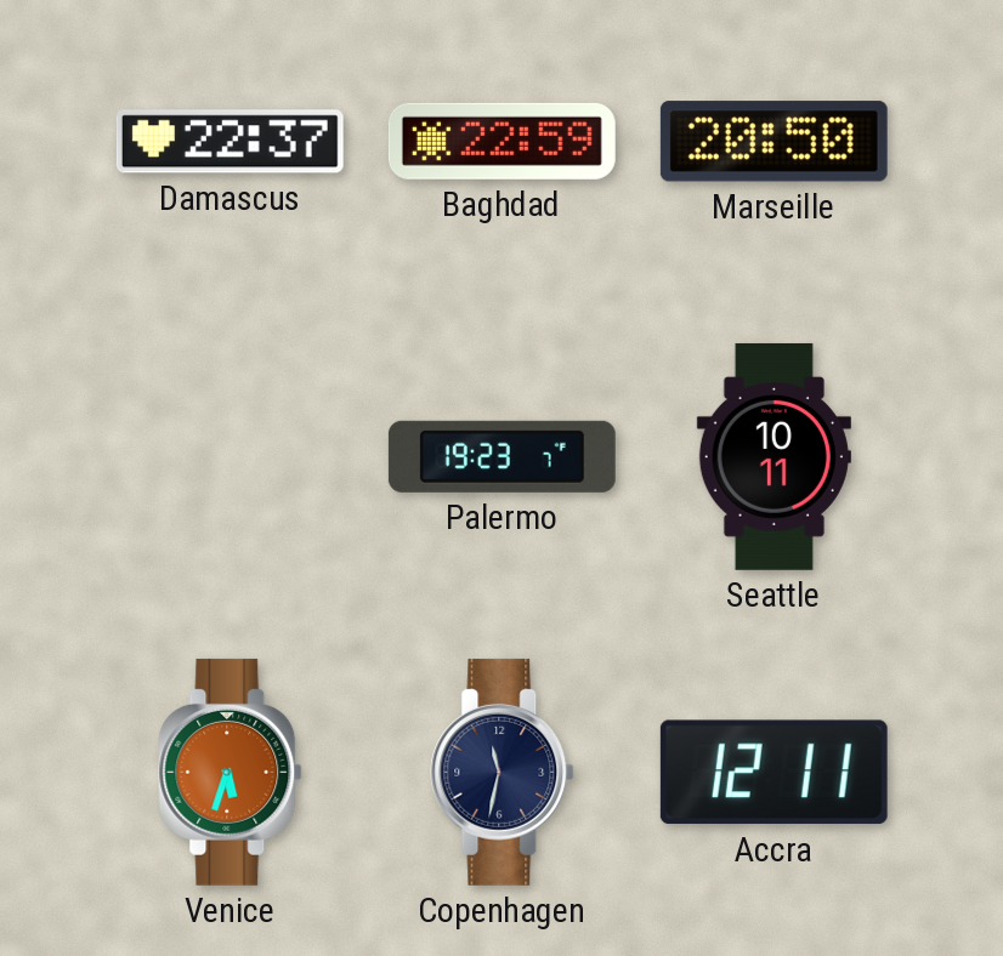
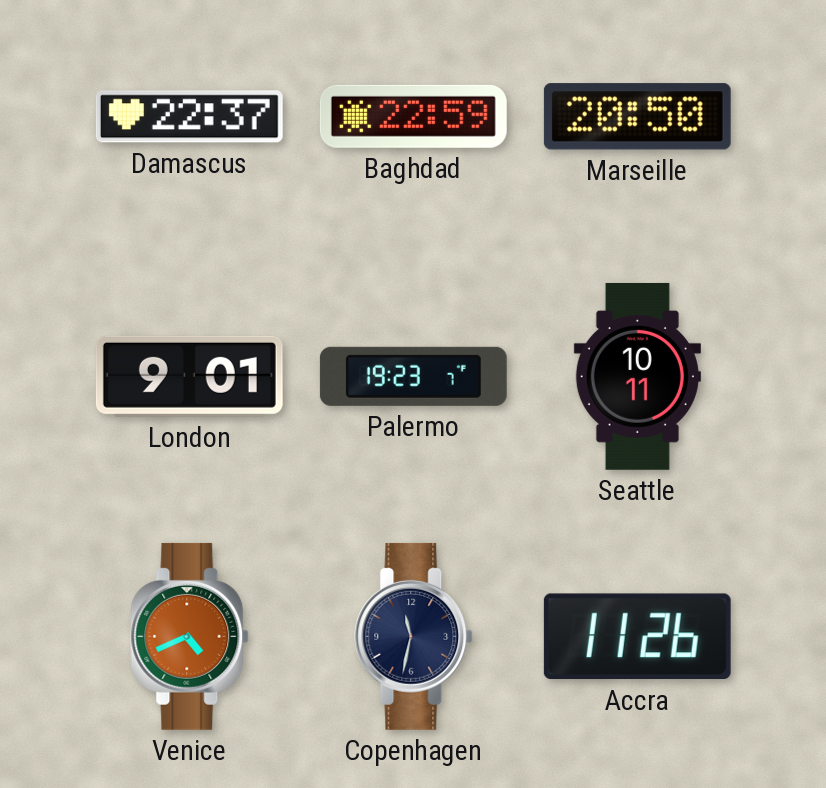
London: none -> 9:01 (189, 376)
Venice: 5:33 -> 4:41 (190, 636)
Accra: 12:11 -> 11:26 (637, 637)
